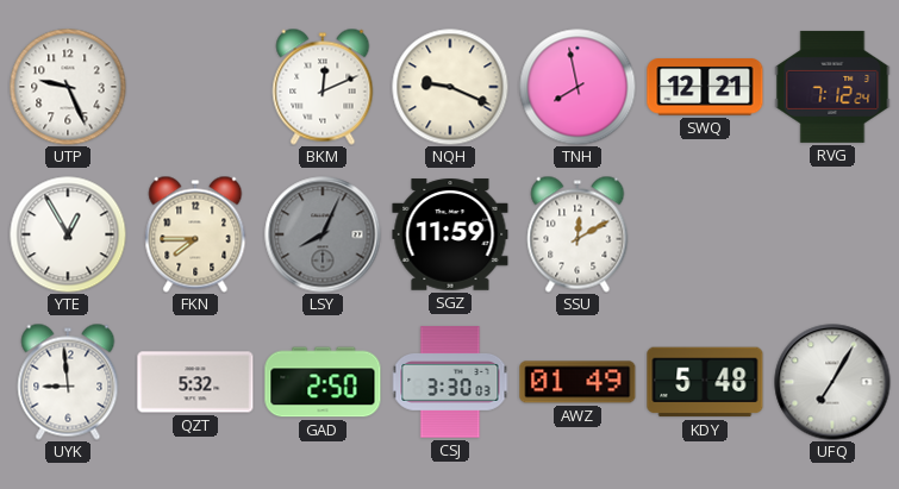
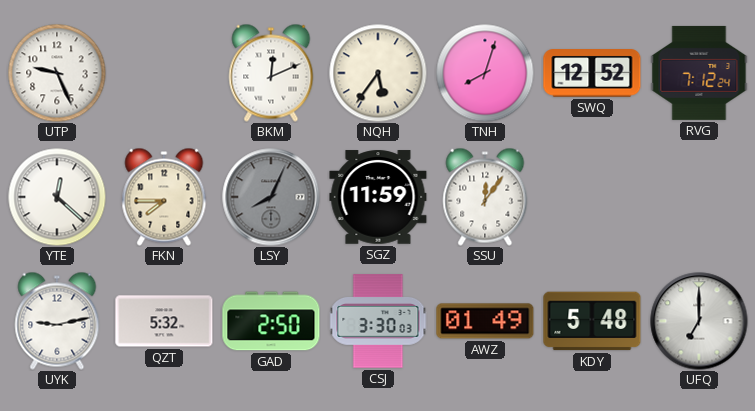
NQH: 9:19 -> 5:36 (378, 73)
TNH: 7:58 -> 8:03 (485, 73)
SWQ: 12:21 -> 12:52 (592, 73)
YTE: 12:55 -> 12:22 (57, 197)
SSU: 12:10 -> 12:06 (485, 197)
UYK: 8:59 -> 9:13 (57, 321)
UFQ: 7:05 -> 7:00 (699, 321)
